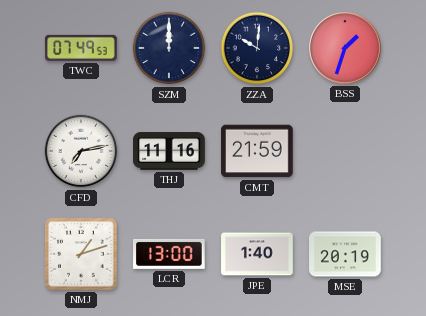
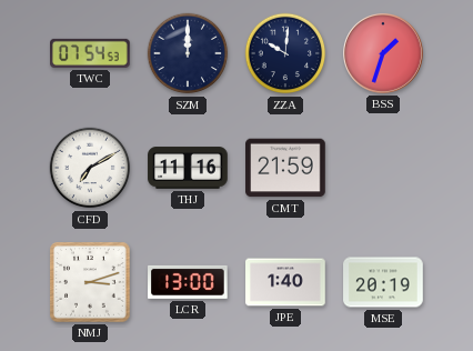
TWC: 07:49 -> 07:54 (91, 53)
CFD: 7:13 -> 7:10 (90, 168)
NMJ: 1:12 -> 3:12 (90, 282)
